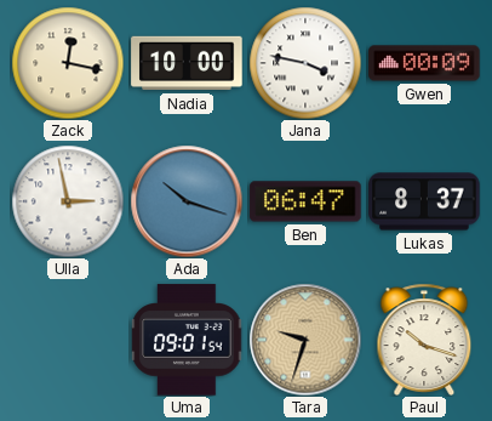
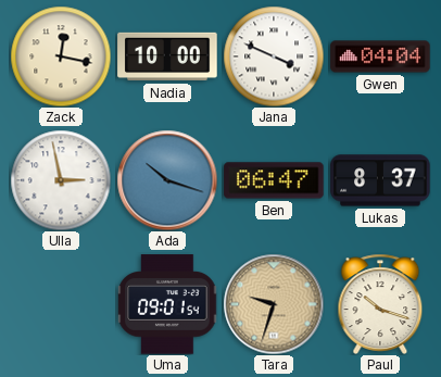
Jana: 3:47 -> 3:49 (274, 56)
Gwen: 00:09 -> 04:04 (380, 56)
